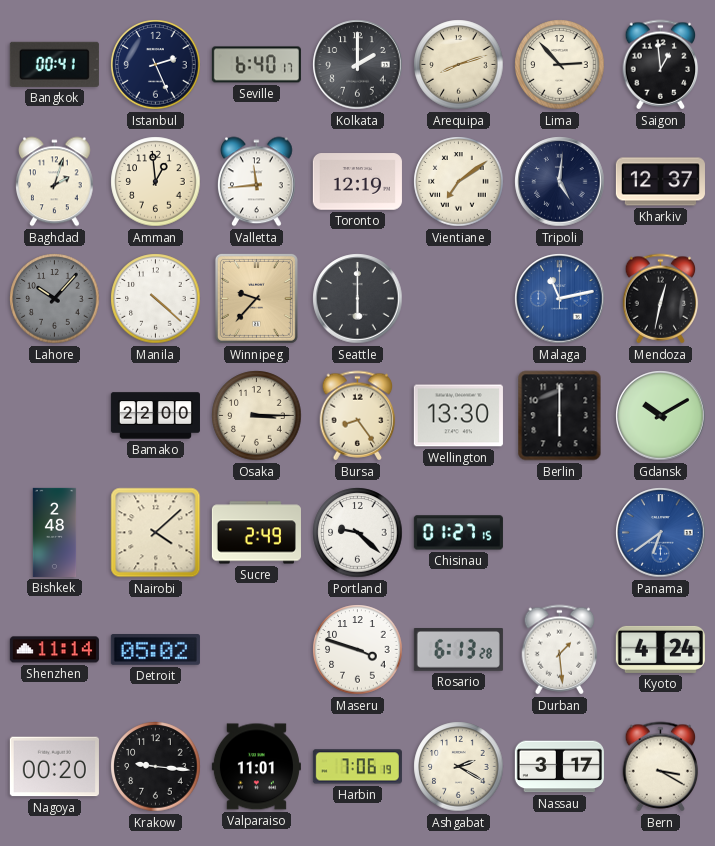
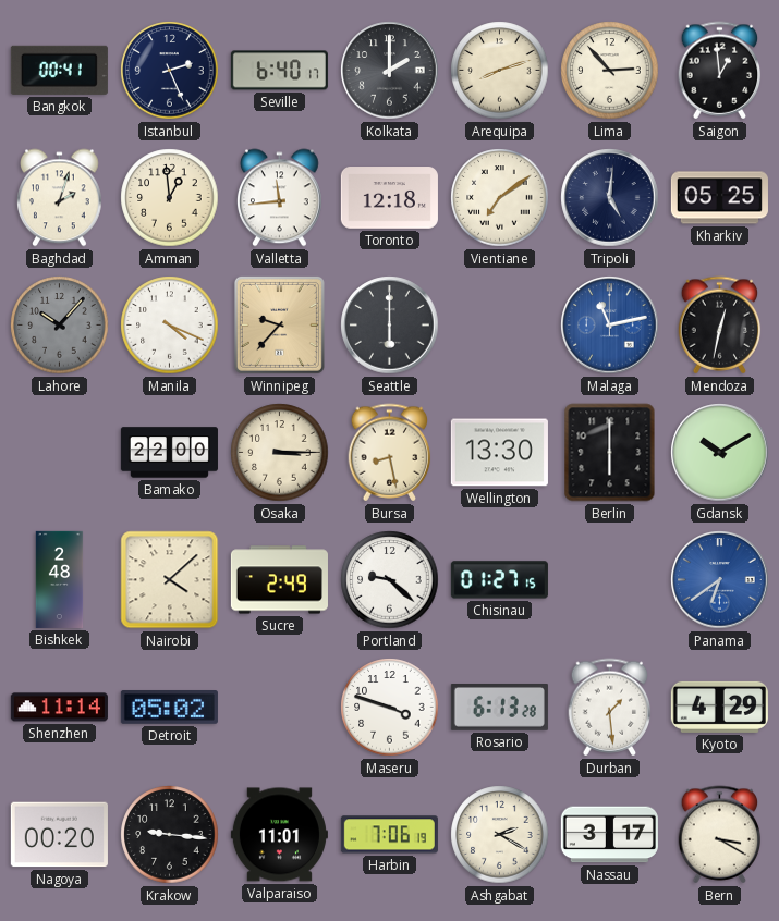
Toronto: 12:19 -> 12:18 (389, 198)
Kharkiv: 12:37 -> 05:25 (719, 198)
Manila: 4:22 -> 4:19 (170, 326)
Bursa: 8:24 -> 8:28 (390, 453)
Kyoto: 4:24 -> 4:29 (719, 707)
